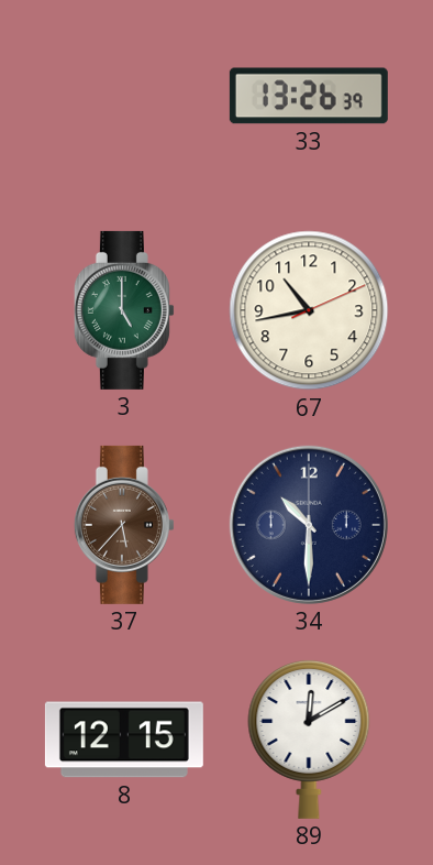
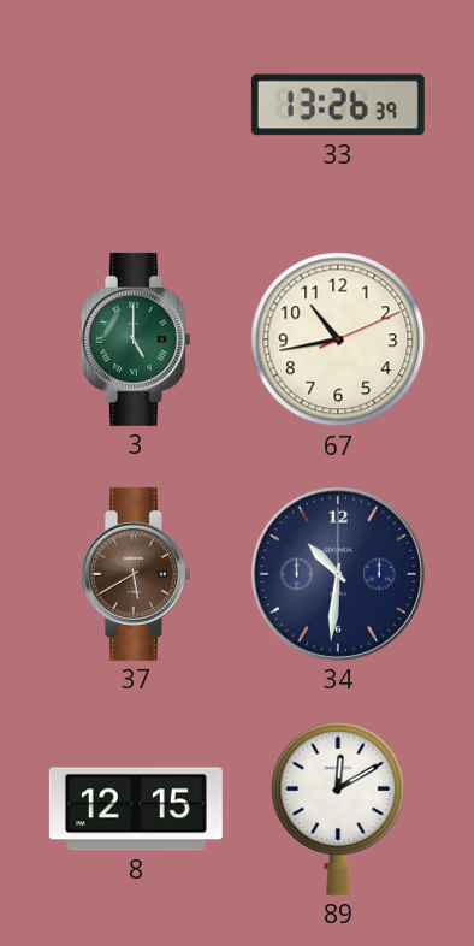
37: 5:37 -> 5:40 (136, 574)
34: 10:30 -> 10:31 (338, 574)
